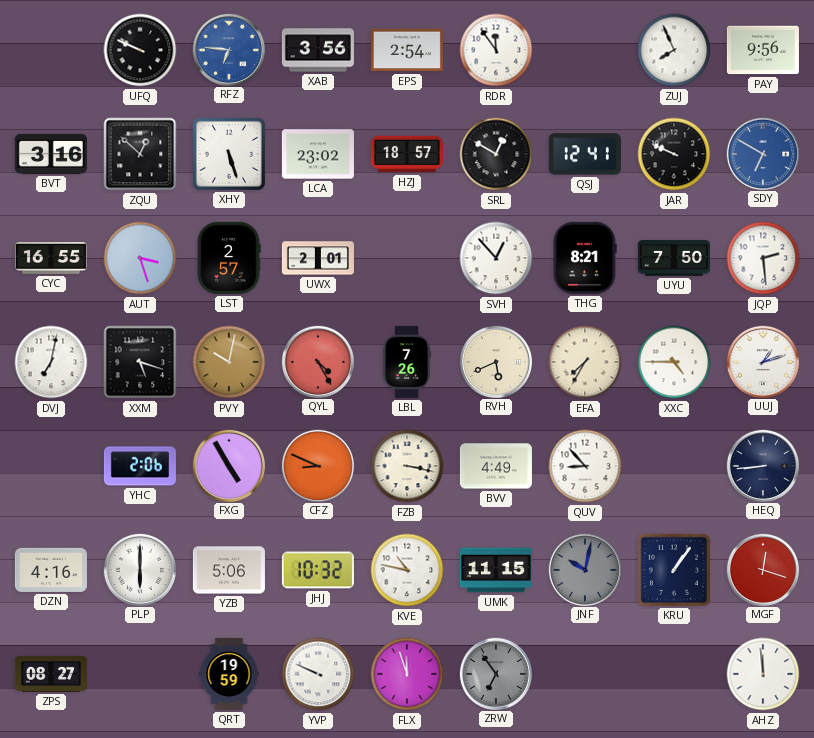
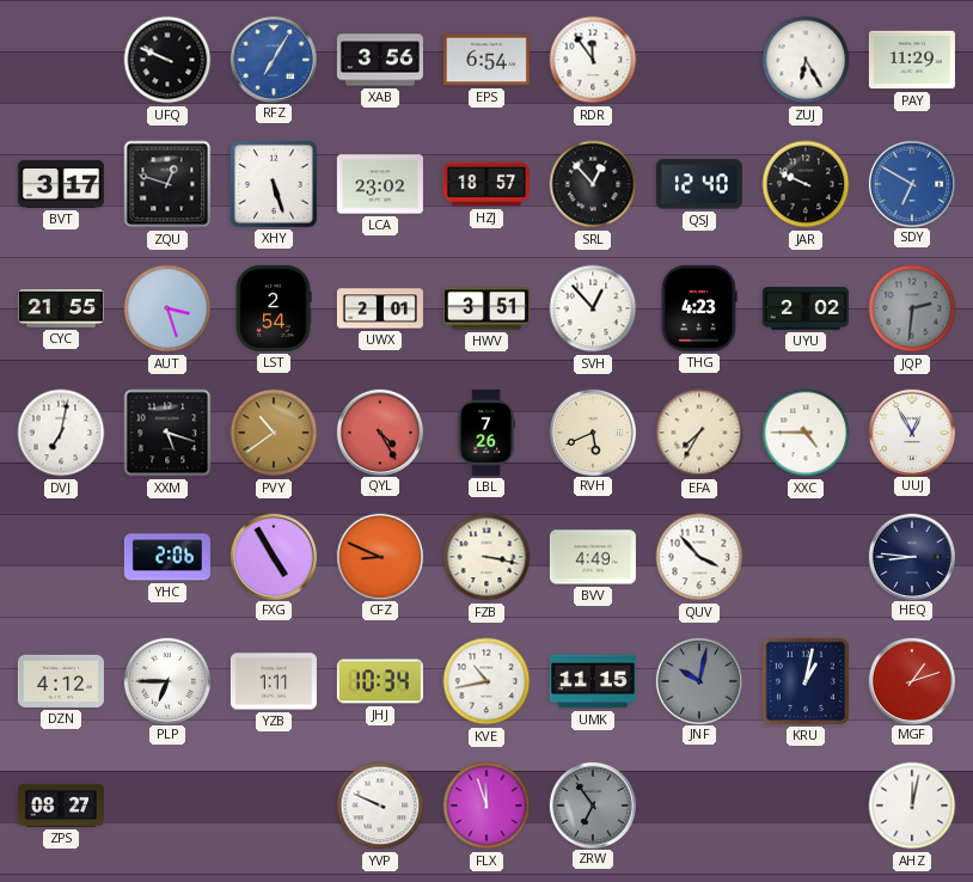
RFZ: 6:46 -> 7:05 (273, 59)
EPS: 2:54 -> 6:54 (486, 60)
ZUJ: 7:56 -> 6:25 (806, 60)
PAY: 9:56 -> 11:29 (912, 60)
BVT: 3:16 -> 3:17 (61, 184)
ZQU: 12:52 -> 12:48 (167, 184)
SRL: 12:50 -> 12:53 (593, 184)
QSJ: 12:41 -> 12:40 (699, 184)
CYC: 16:55 -> 21:55 (61, 310)
LST: 2:57 -> 2:54 (274, 308)
HWV: none -> 3:51 (486, 308)
THG: 8:21 -> 4:23 (699, 308)
UYU: 7:50 -> 2:02 (806, 308)
JQP: 2:29 -> 2:31 (912, 308)
JQP dial: white -> grey (912, 308)
PVY: 10:02 -> 10:39 (274, 433)
UUJ: 1:12 -> 12:55 (911, 431)
QUV: 8:53 -> 3:53 (699, 557)
HEQ: 8:44 -> 8:46 (911, 556)
DZN: 4:16 -> 4:12 (61, 681)
PLP: 6:00 -> 6:45 (166, 680)
YZB: 5:06 -> 1:11 (274, 681)
JHJ: 10:32 -> 10:34 (380, 681)
KVE: 10:47 -> 10:43 (486, 681)
KRU: 1:06 -> 1:02 (806, 681)
MGF: 12:18 -> 1:12 (911, 680)
QRT: 19:59 -> none (229, 674)
AHZ: 11:59 -> 12:02 (912, 806)
